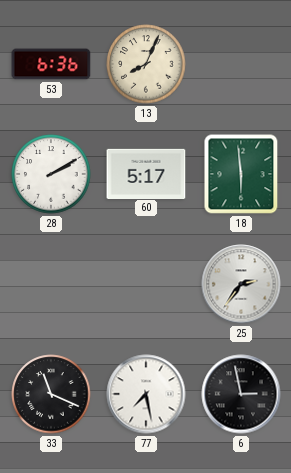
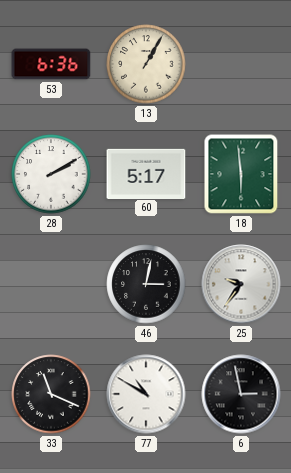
13: 8:04 -> 1:05 (146, 64)
46: none -> 3:02 (146, 284)
25: 2:36 -> 9:36 (241, 284)
77: 7:28 -> 10:50 (146, 394)
